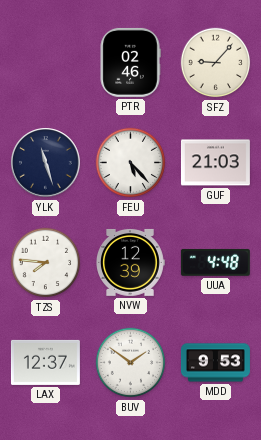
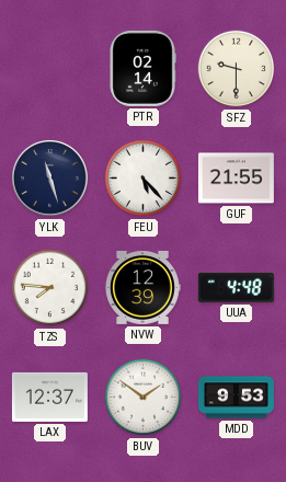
PTR: 02:46 -> 02:14 (142, 68)
SFZ: 9:07 -> 9:30 (237, 69)
GUF: 21:03 -> 21:55 (236, 179)
